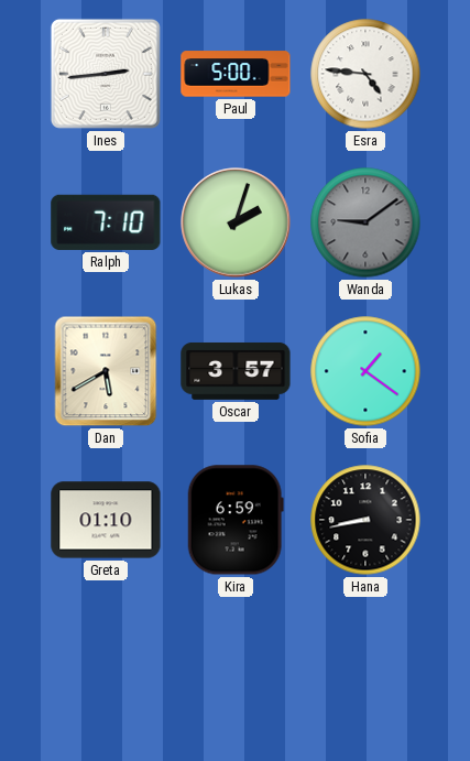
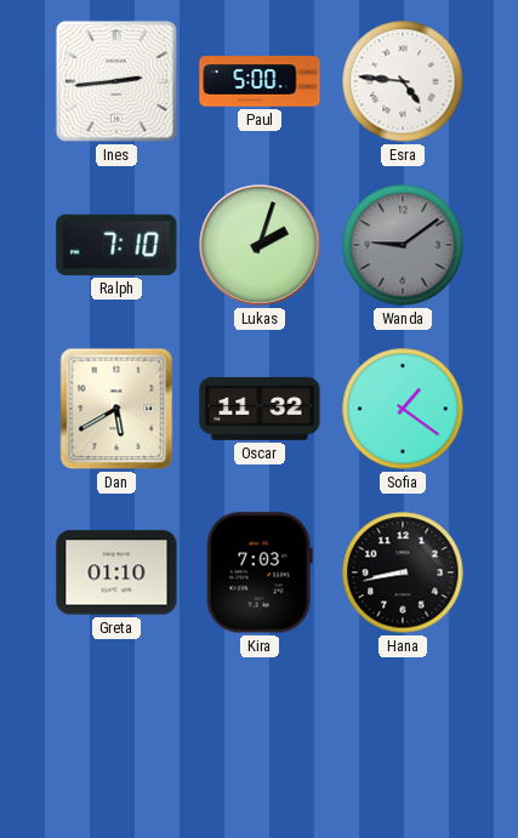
Oscar: 3:57 -> 11:32 (260, 409)
Kira: 6:59 -> 7:03 (260, 572)
